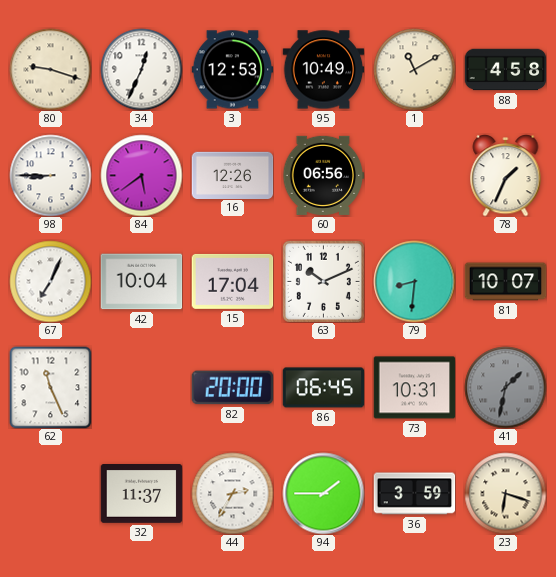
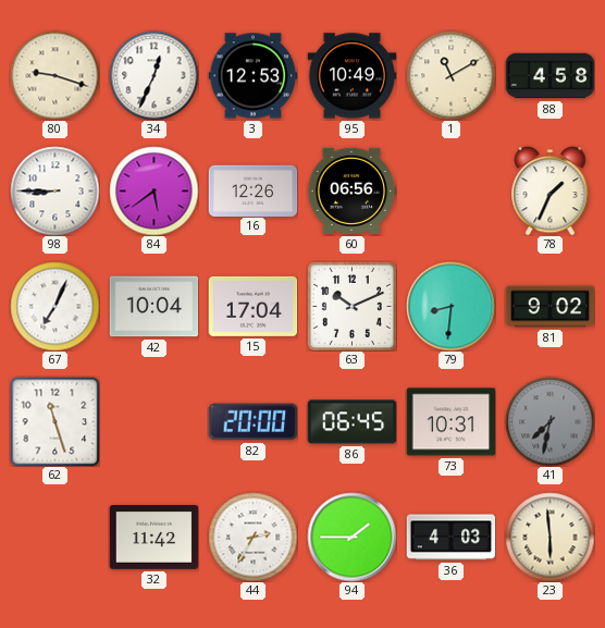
81: 10:07 -> 9:02 (550, 307)
62: 11:26 -> 11:27 (54, 421)
41: 1:32 -> 7:32 (550, 421)
32: 11:37 -> 11:42 (153, 538)
36: 3:59 -> 4:03 (450, 538)
23: 6:18 -> 5:59 (550, 537)
